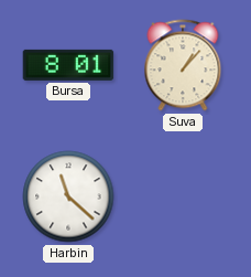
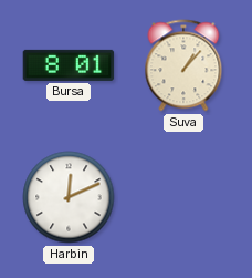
Harbin: 11:22 -> 12:11 (69, 197)
